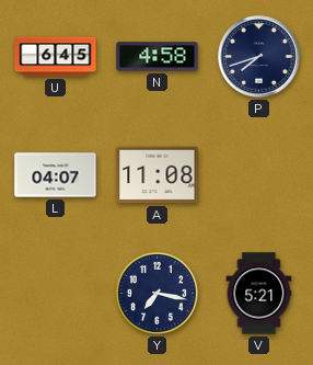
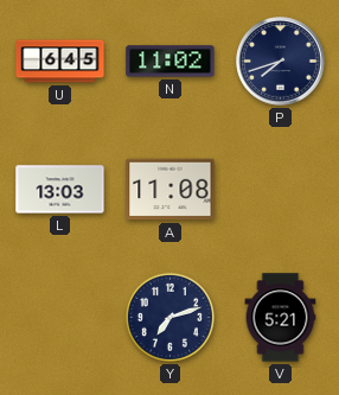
N: 4:58 -> 11:02 (171, 62)
L: 04:07 -> 13:03 (60, 190)
Y: 7:17 -> 7:12 (170, 317)
